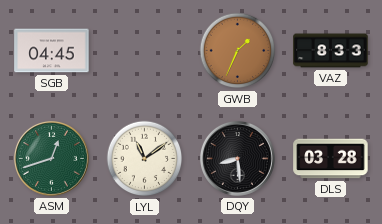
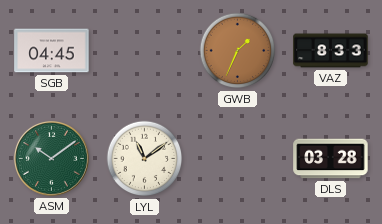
ASM: 12:42 -> 10:09 (51, 158)
DQY: 8:29 -> none (237, 158)
